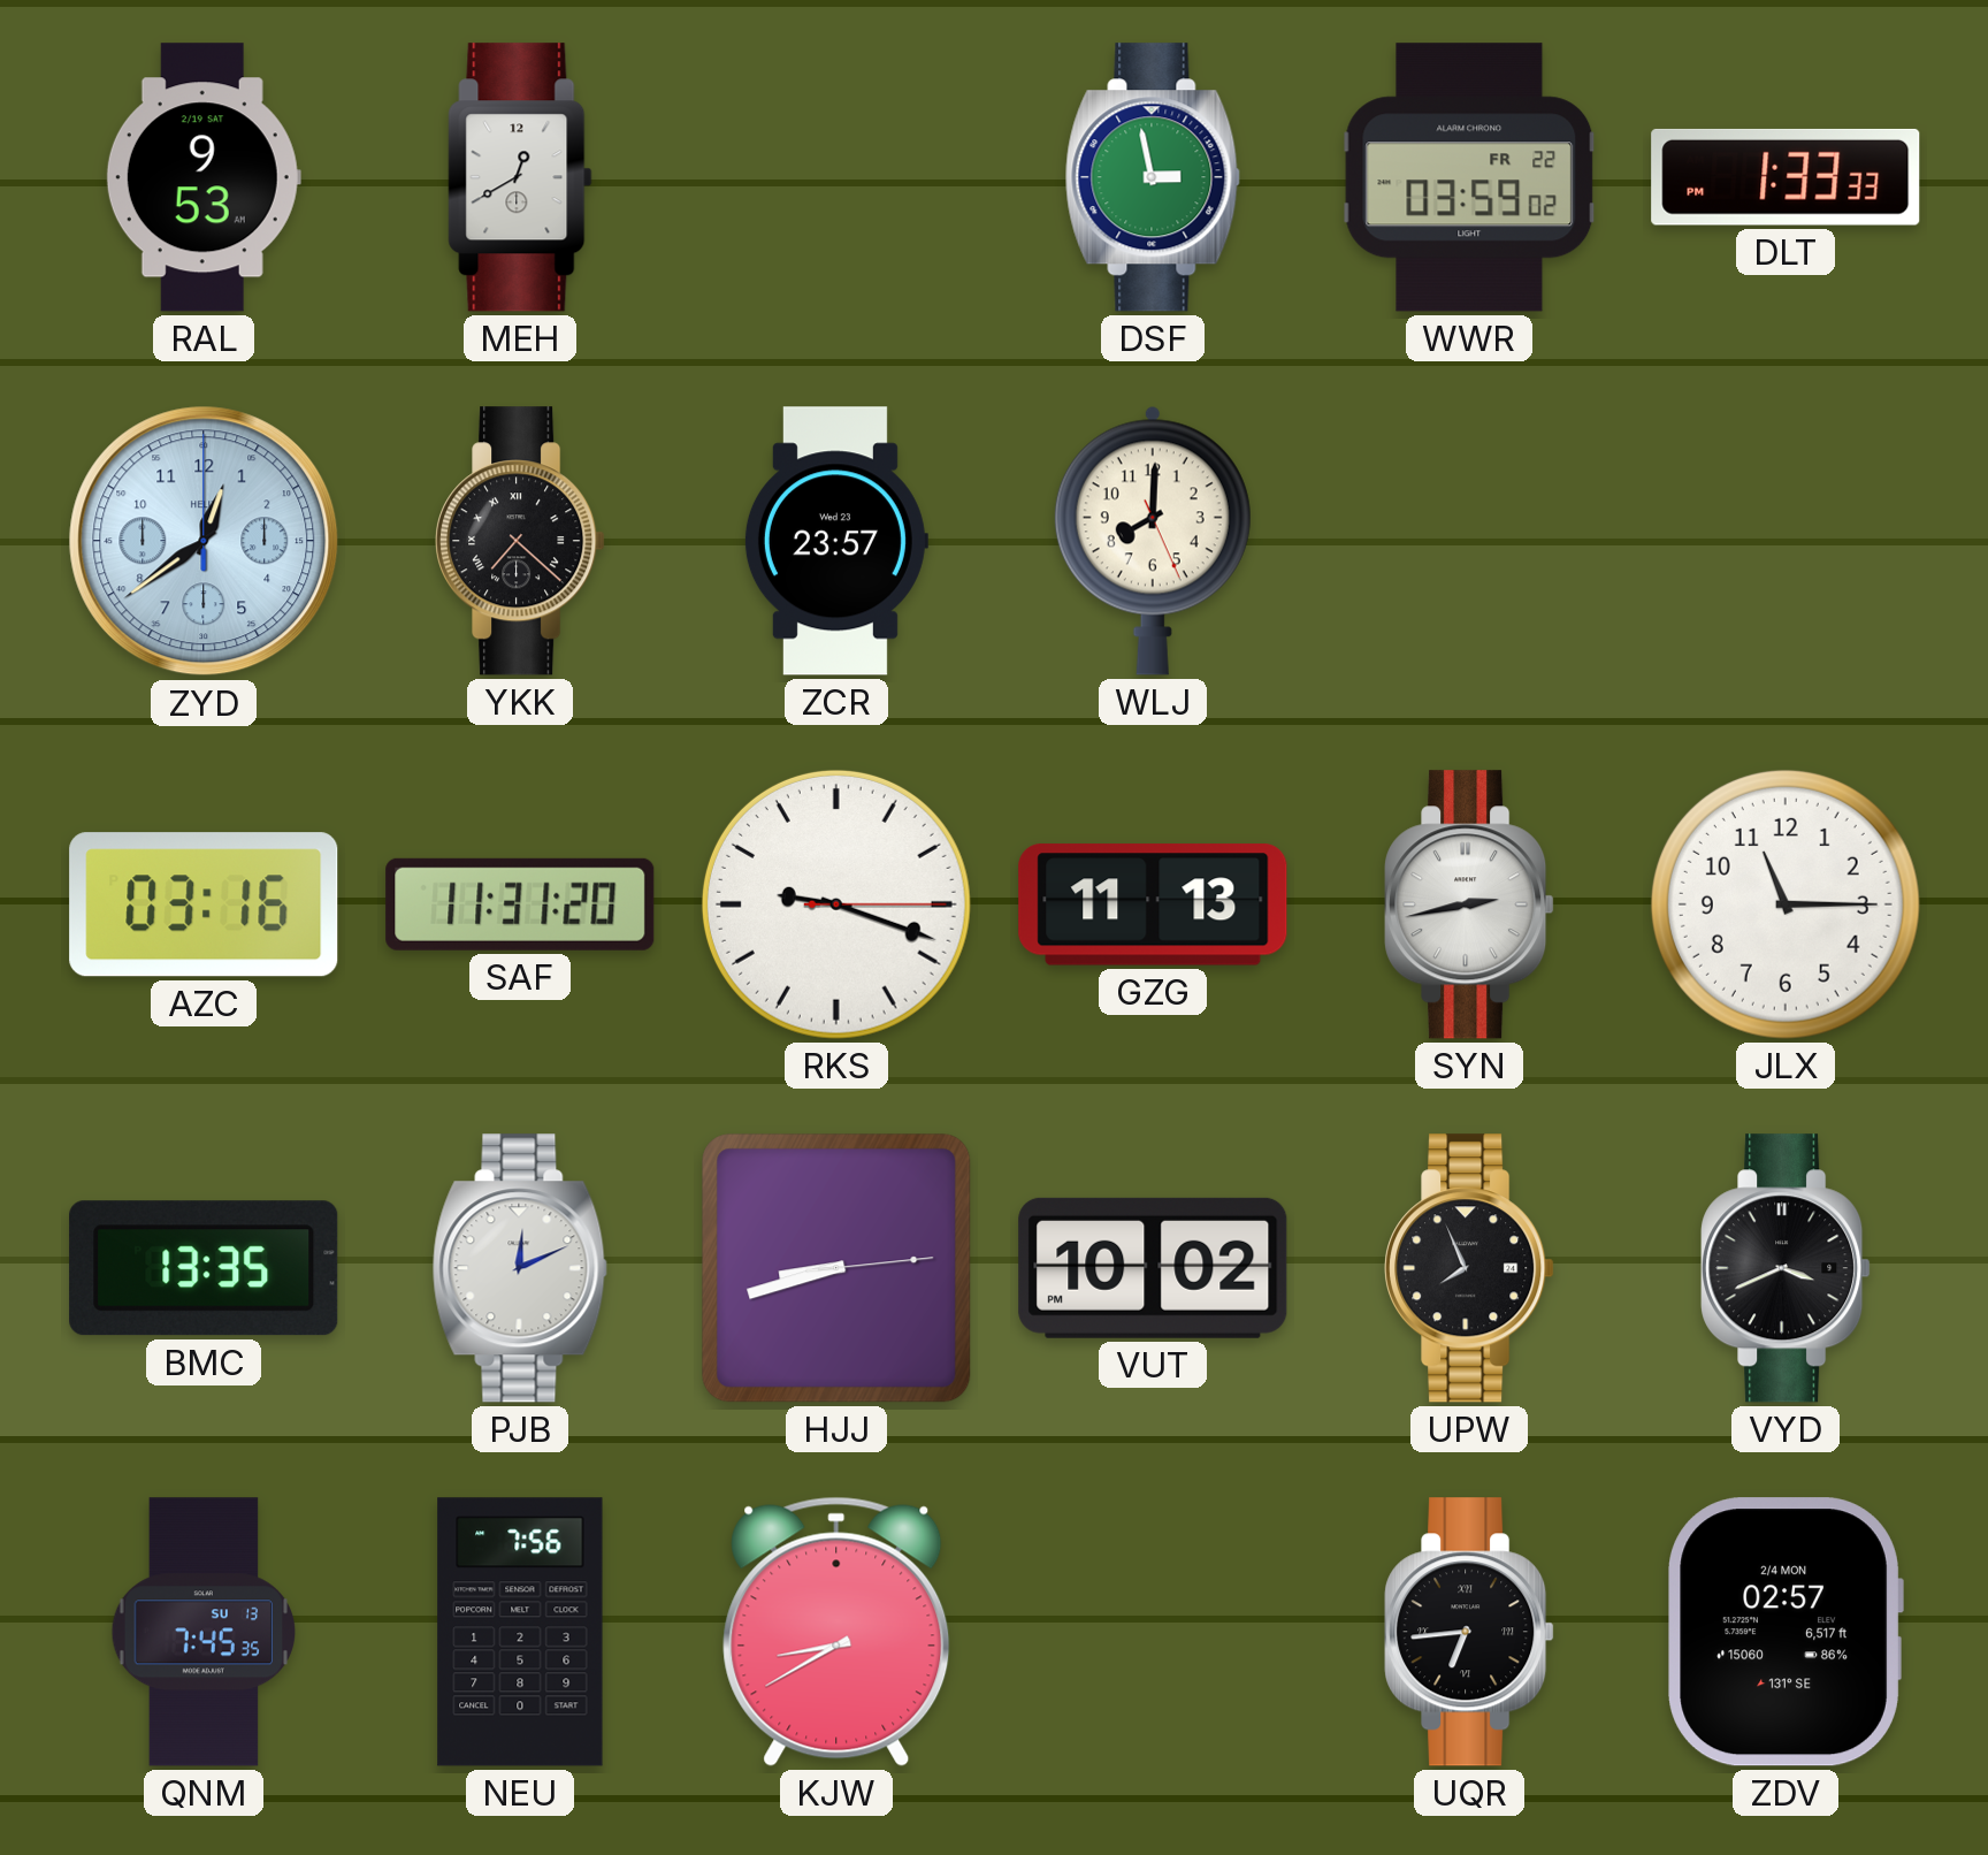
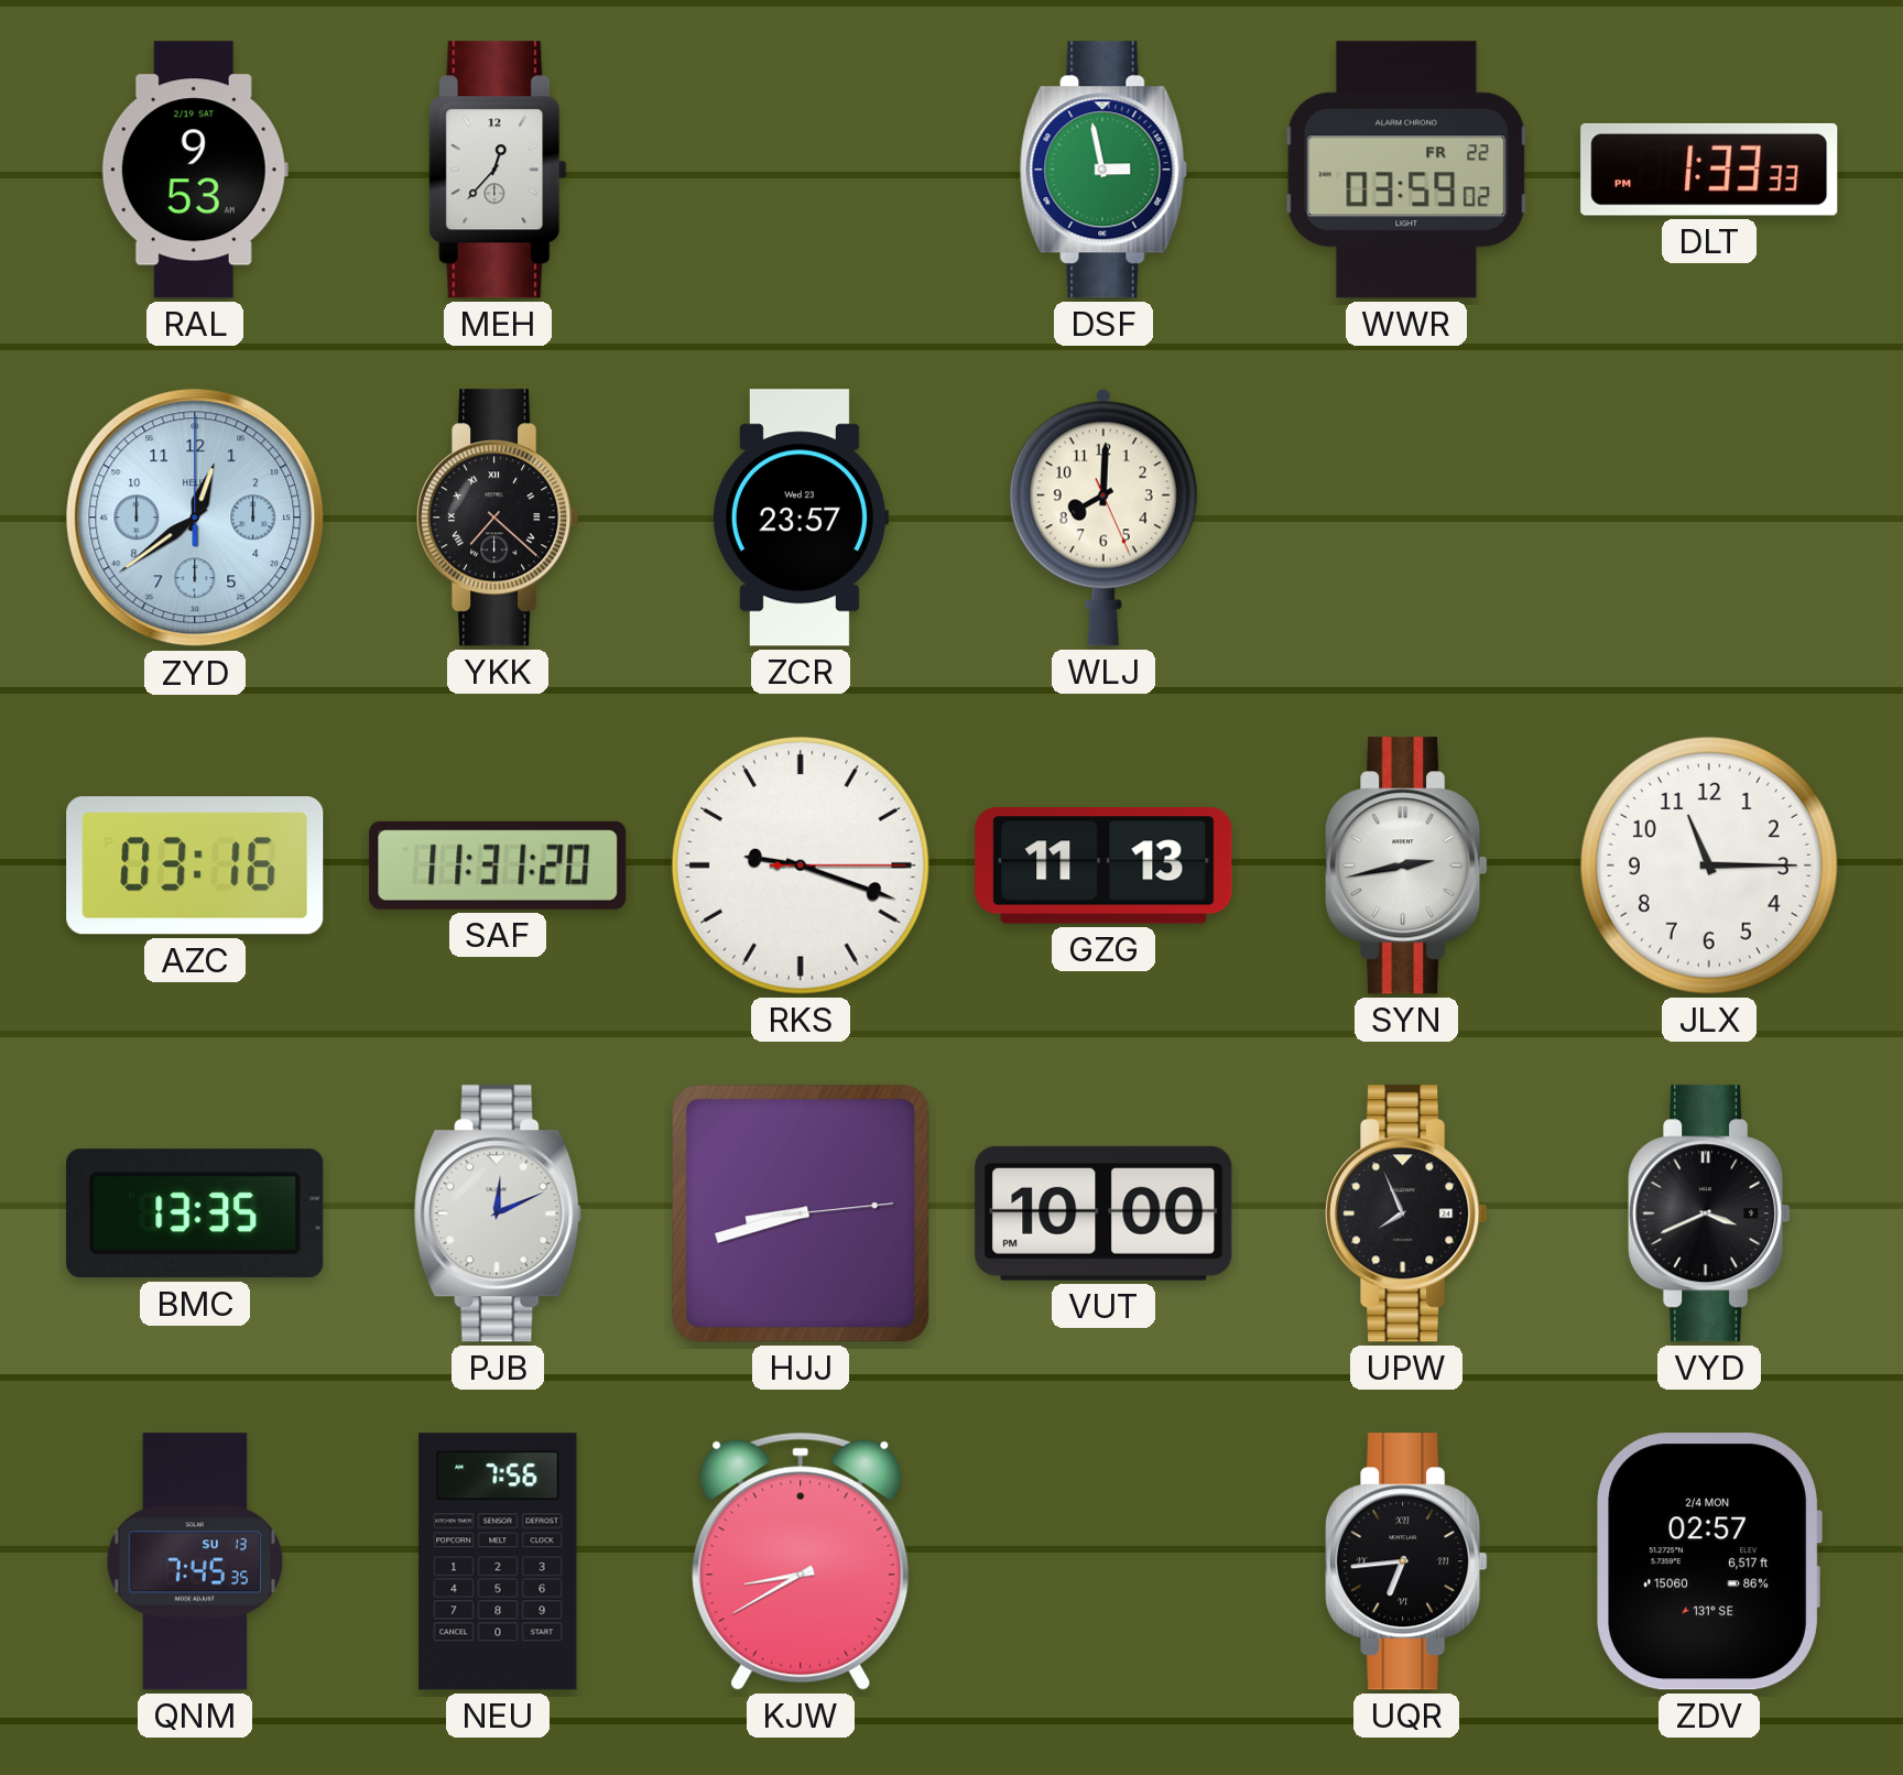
MEH: 12:40 -> 12:37 (498, 170)
VUT: 10:02 -> 10:00 (1103, 1213)
